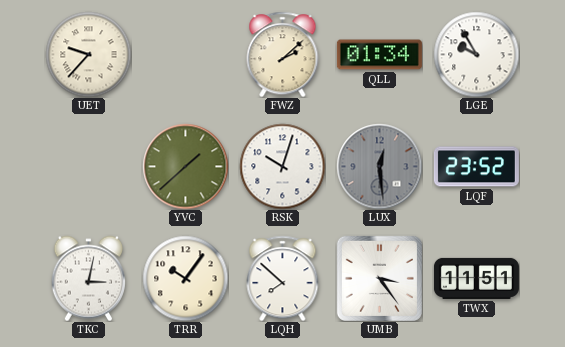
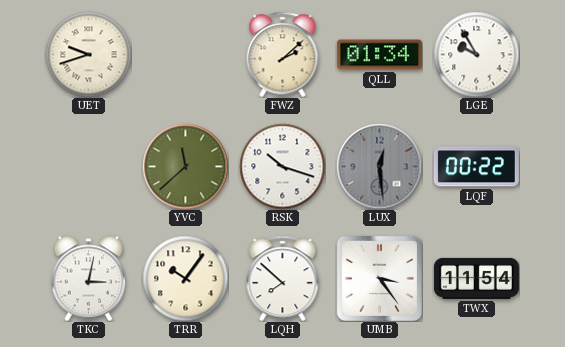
UET: 9:37 -> 9:42 (88, 54)
YVC: 1:38 -> 11:38 (185, 166)
RSK: 10:03 -> 10:18 (282, 166)
LQF: 23:52 -> 00:22 (476, 167)
TWX: 11:51 -> 11:54 (476, 278)
